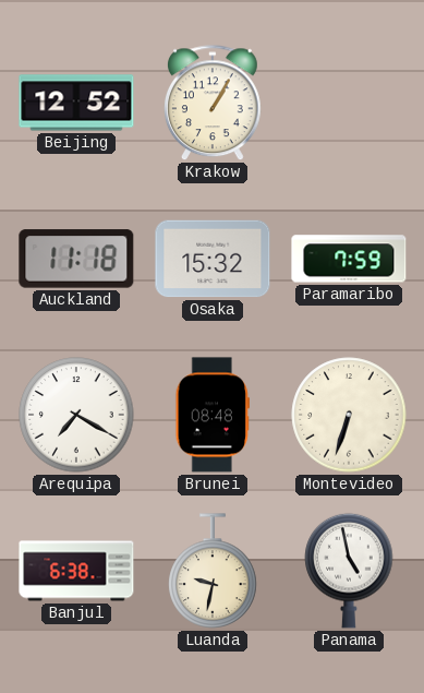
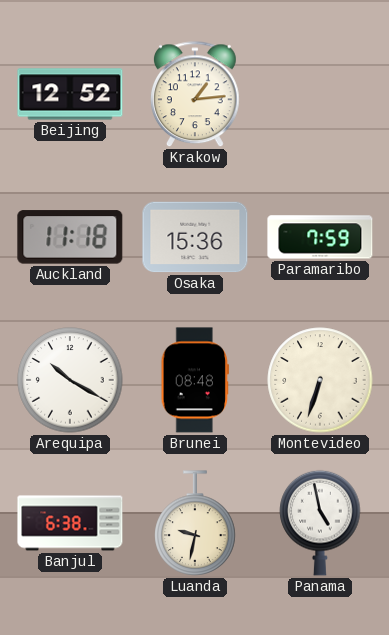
Krakow: 1:05 -> 1:14 (195, 95)
Osaka: 15:32 -> 15:36 (195, 237)
Arequipa: 7:20 -> 10:20 (70, 380)
